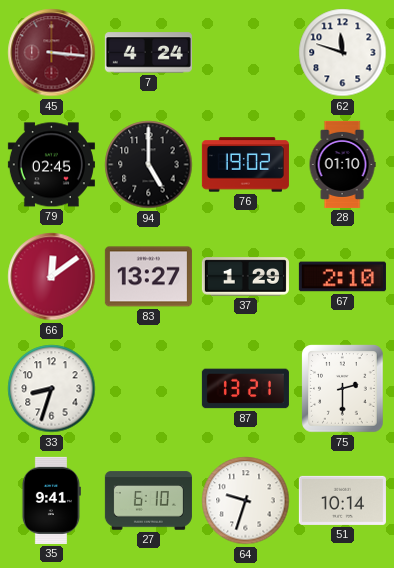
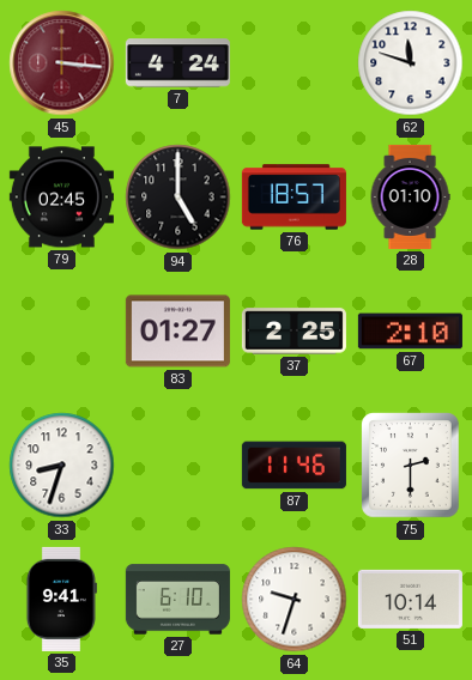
76: 19:02 -> 18:57 (294, 198)
66: 12:09 -> none (52, 277)
83: 13:27 -> 01:27 (177, 332)
37: 1:29 -> 2:25 (294, 332)
87: 13:21 -> 11:46 (294, 466)
